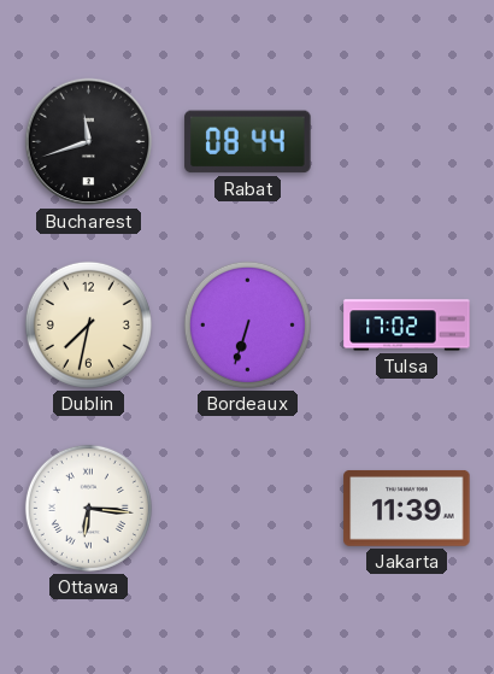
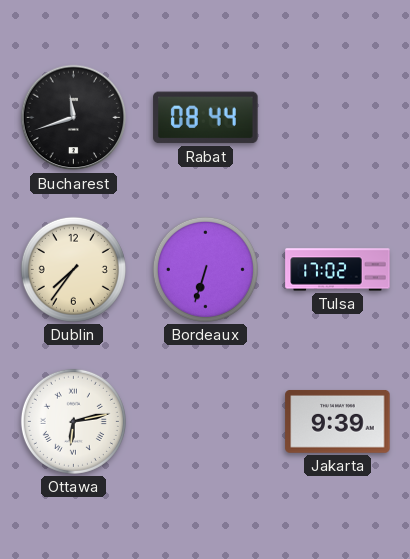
Dublin: 7:32 -> 7:36 (73, 269)
Ottawa: 6:16 -> 6:13 (73, 421)
Jakarta: 11:39 -> 9:39 (338, 421)
